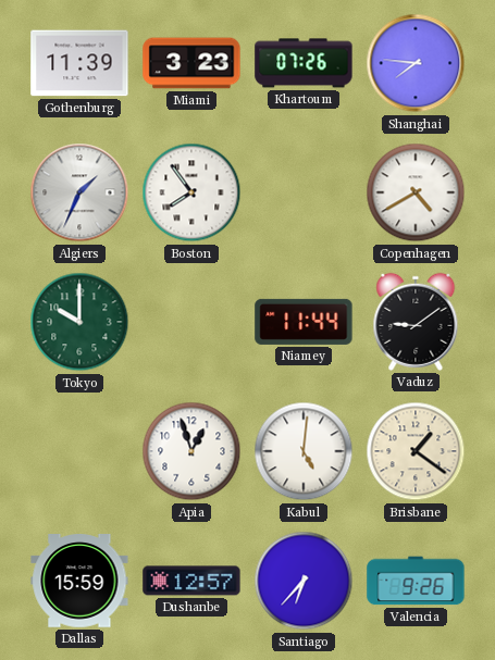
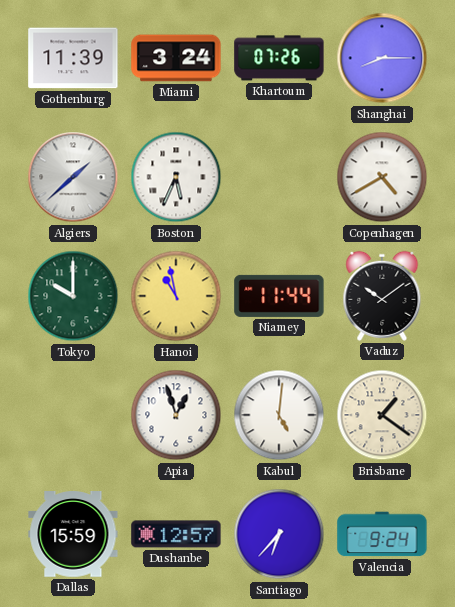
Miami: 3:23 -> 3:24 (176, 58)
Shanghai: 7:46 -> 8:15 (382, 58)
Algiers: 1:34 -> 1:38 (73, 177)
Boston: 7:54 -> 5:34 (176, 177)
Hanoi: none -> 10:58 (176, 296)
Vaduz: 9:09 -> 10:09 (382, 296)
Valencia: 9:26 -> 9:24 (382, 534)
